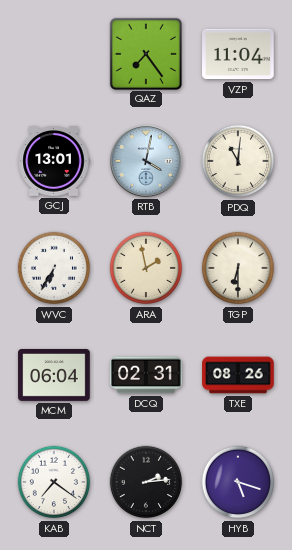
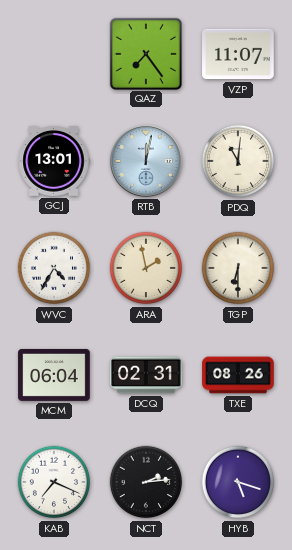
VZP: 11:04 -> 11:07 (238, 54)
RTB: 4:02 -> 12:02 (147, 162)
WVC: 6:35 -> 4:35 (54, 268)
KAB: 7:21 -> 7:19 (54, 482)
